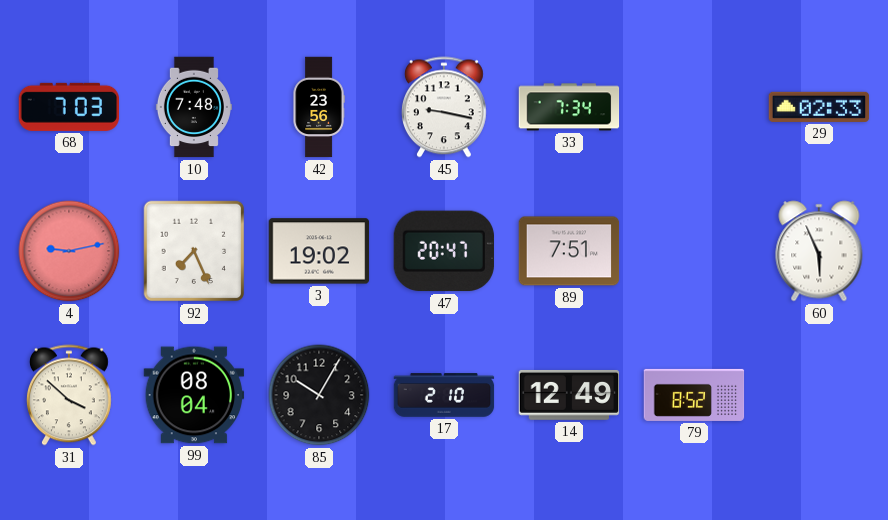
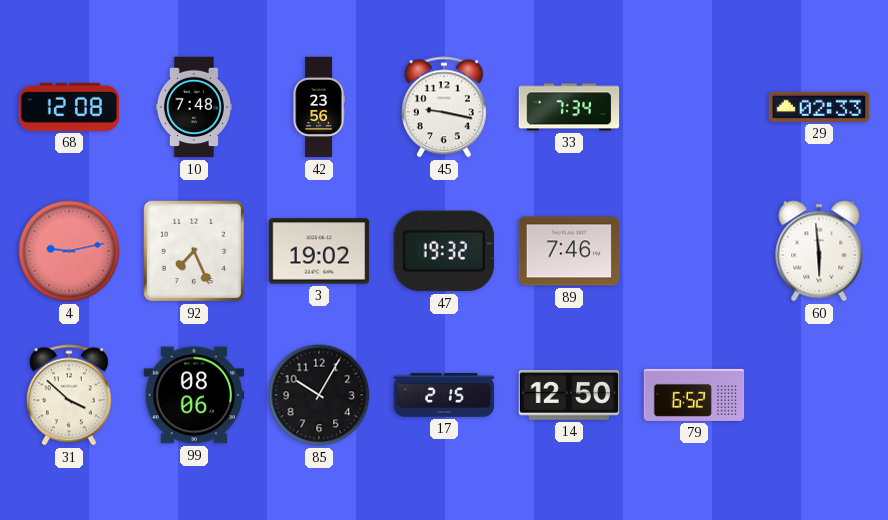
68: 7:03 -> 12:08 (69, 107)
47: 20:47 -> 19:32 (444, 251)
89: 7:51 -> 7:46 (569, 251)
60: 5:56 -> 5:59 (819, 251)
99: 08:04 -> 08:06 (194, 395)
17: 2:10 -> 2:15 (444, 395)
14: 12:49 -> 12:50 (569, 395)
79: 8:52 -> 6:52 (694, 395)
